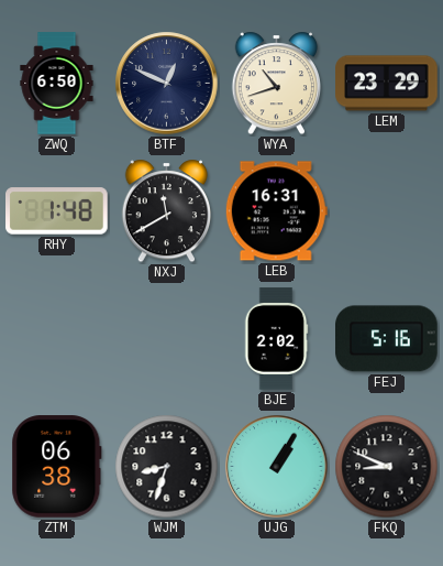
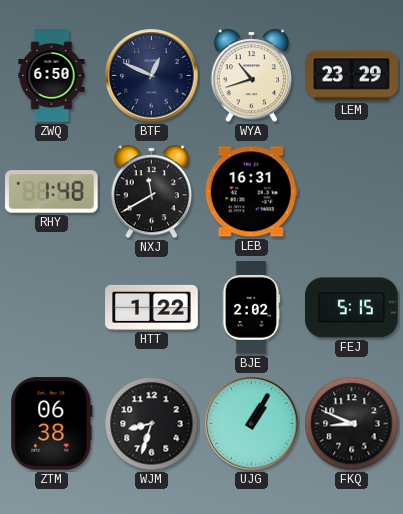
HTT: none -> 1:22 (152, 307)
FEJ: 5:16 -> 5:15 (352, 308)
